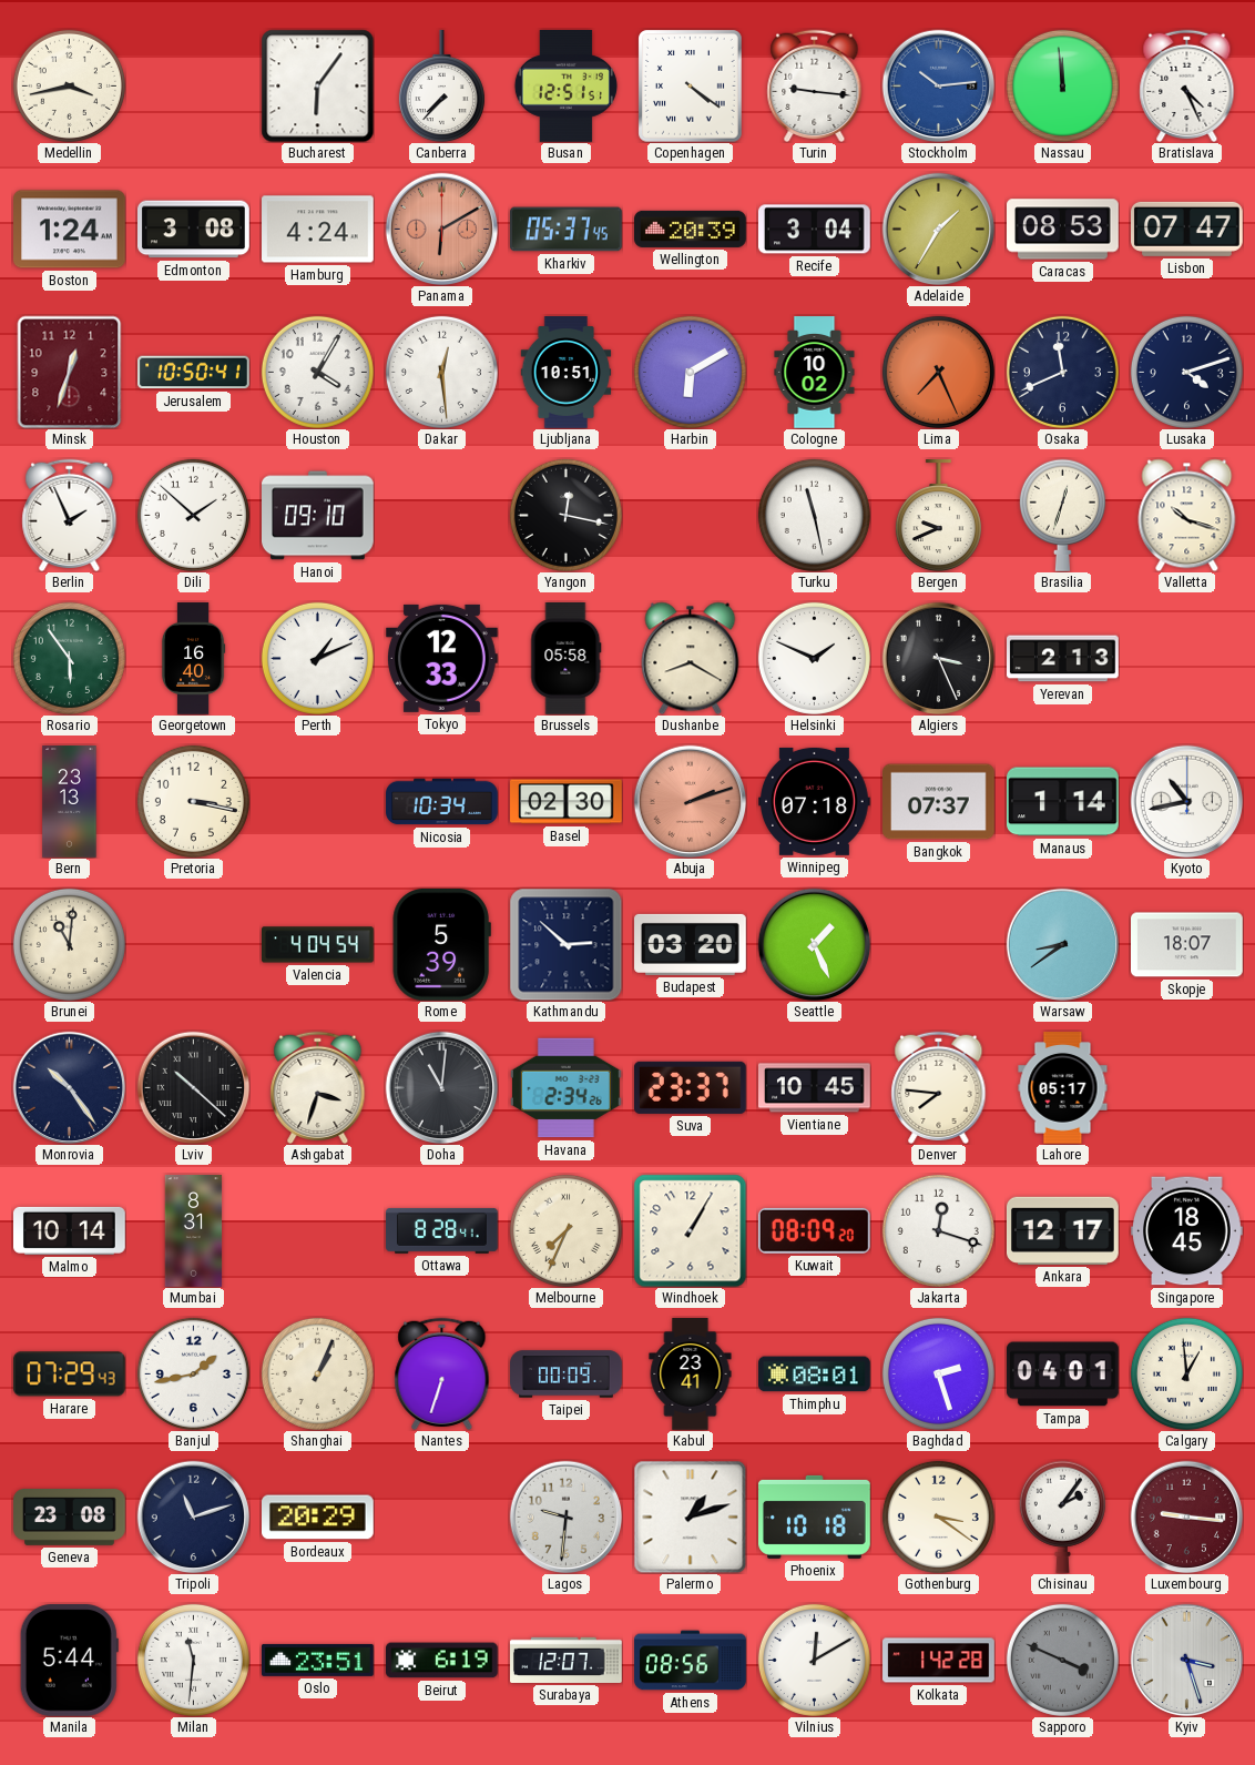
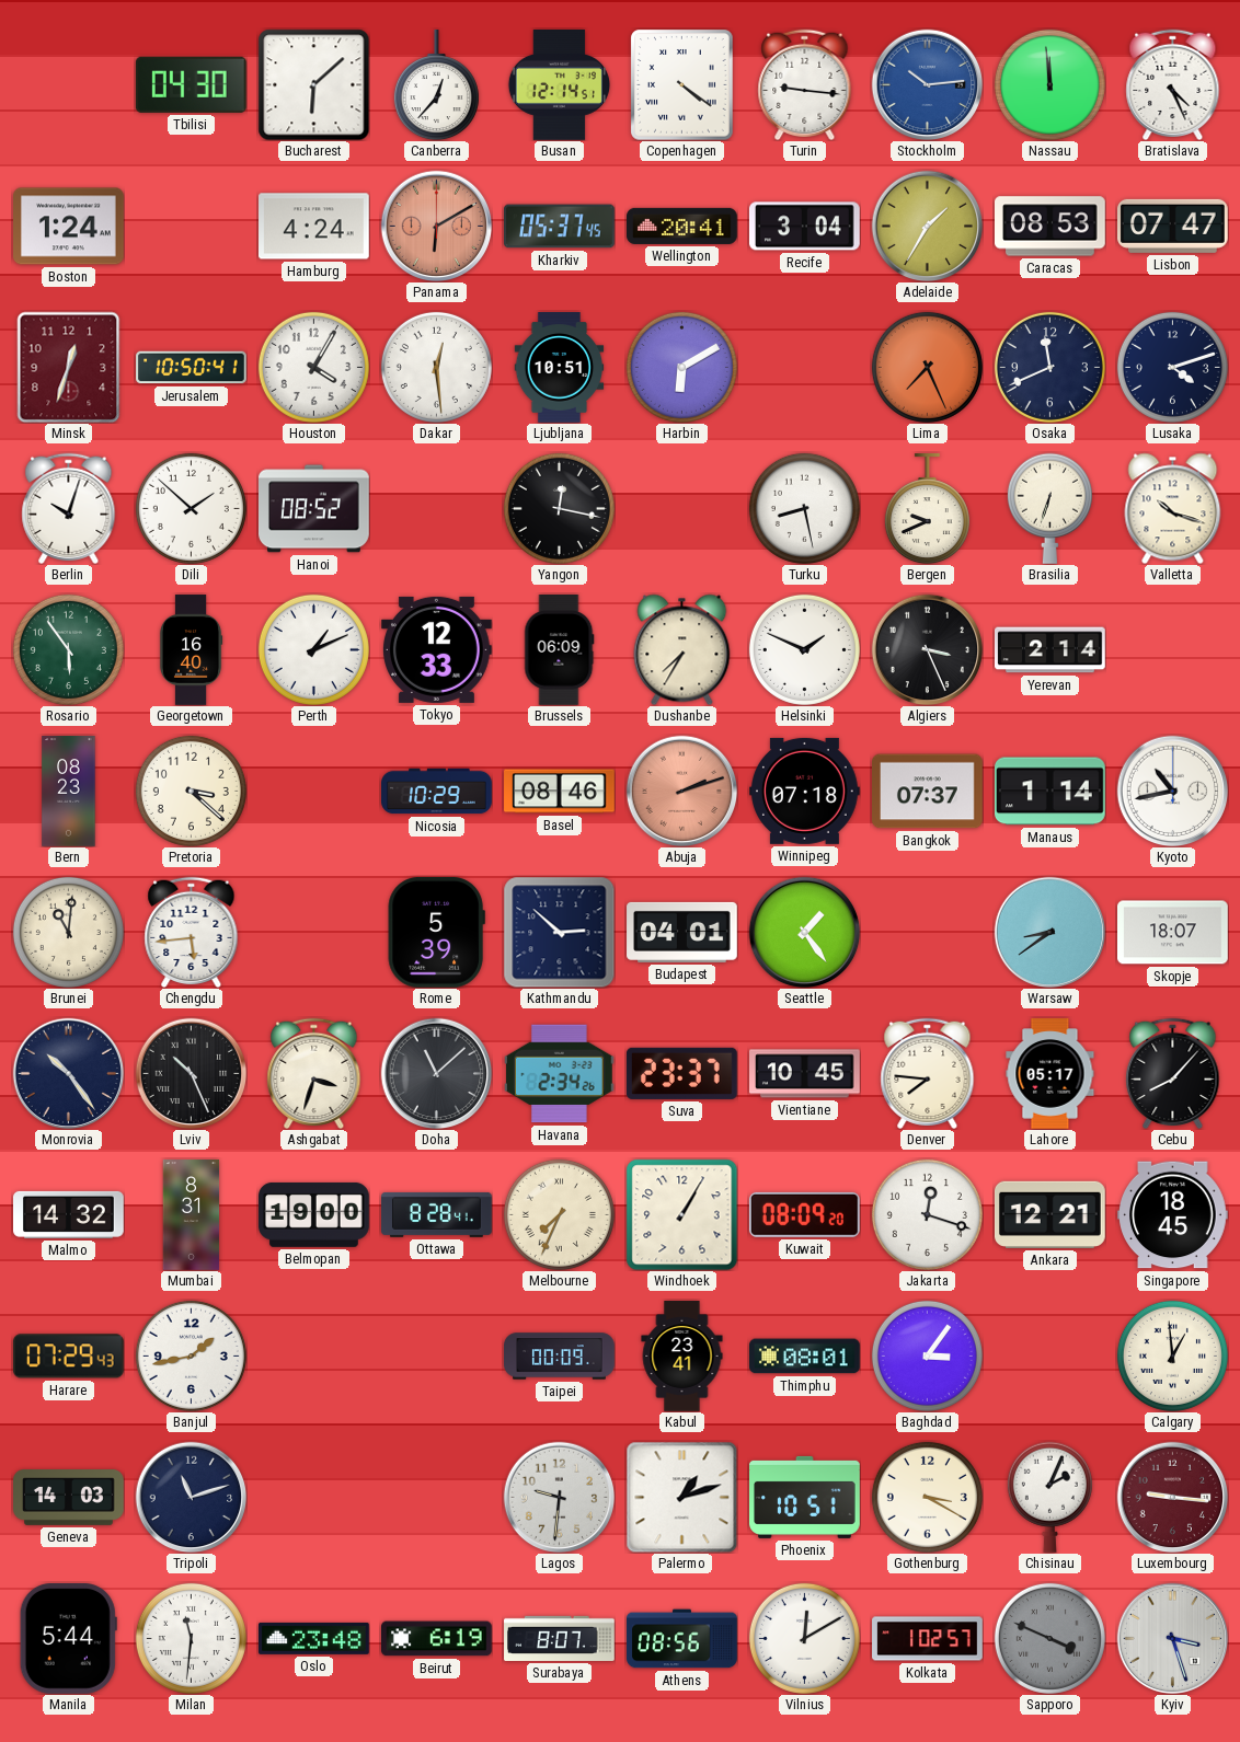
Medellin: 3:43 -> none (69, 85)
Tbilisi: none -> 04:30 (191, 84)
Bucharest: 6:06 -> 6:08 (313, 84)
Canberra: 7:37 -> 12:37 (436, 85)
Busan: 12:51 -> 12:14 (559, 85)
Edmonton: 3:08 -> none (194, 230)
Wellington: 20:39 -> 20:41 (682, 226)
Cologne: 10:02 -> none (815, 373)
Berlin: 1:56 -> 10:03 (69, 508)
Hanoi: 09:10 -> 08:52 (314, 509)
Turku: 11:28 -> 8:28 (804, 508)
Brasilia: 12:33 -> 6:33 (1049, 508)
Brussels: 05:58 -> 06:09 (560, 650)
Dushanbe: 8:20 -> 7:35 (682, 649)
Yerevan: 2:13 -> 2:14 (1050, 650)
Bern: 23:13 -> 08:23 (69, 792)
Pretoria: 3:17 -> 3:22 (191, 791)
Nicosia: 10:34 -> 10:29 (437, 792)
Basel: 02:30 -> 08:46 (560, 792)
Chengdu: none -> 5:44 (192, 932)
Valencia: 4:04 -> none (318, 945)
Budapest: 03:20 -> 04:01 (682, 932)
Seattle: 1:26 -> 1:24 (804, 932)
Lviv: 10:22 -> 10:26 (191, 1073)
Doha: 11:01 -> 11:08 (436, 1073)
Cebu: none -> 8:07 (1173, 1073)
Malmo: 10:14 -> 14:32 (69, 1214)
Belmopan: none -> 19:00 (314, 1214)
Ankara: 12:17 -> 12:21 (1050, 1214)
Shanghai: 1:04 -> none (317, 1373)
Nantes: 6:33 -> none (442, 1373)
Baghdad: 2:27 -> 3:06 (927, 1355)
Tampa: 04:01 -> none (1063, 1375)
Geneva: 23:08 -> 14:03 (69, 1498)
Bordeaux: 20:29 -> none (318, 1518)
Phoenix: 10:18 -> 10:51 (805, 1497)
Gothenburg: 3:21 -> 3:20 (927, 1497)
Chisinau: 2:06 -> 2:04 (1049, 1497)
Oslo: 23:51 -> 23:48 (314, 1638)
Surabaya: 12:07 -> 8:07 (560, 1638)
Kolkata: 1:42 -> 1:02 (928, 1639)
